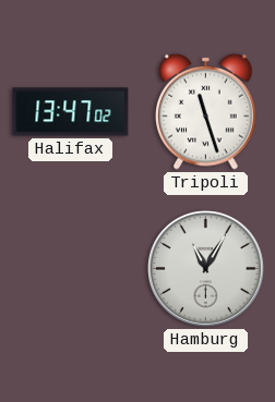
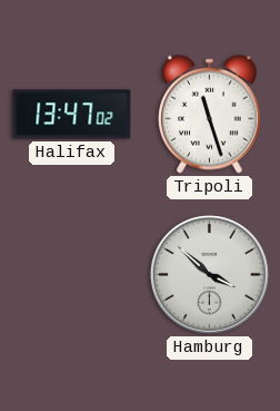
Hamburg: 11:05 -> 3:52 (210, 275)
